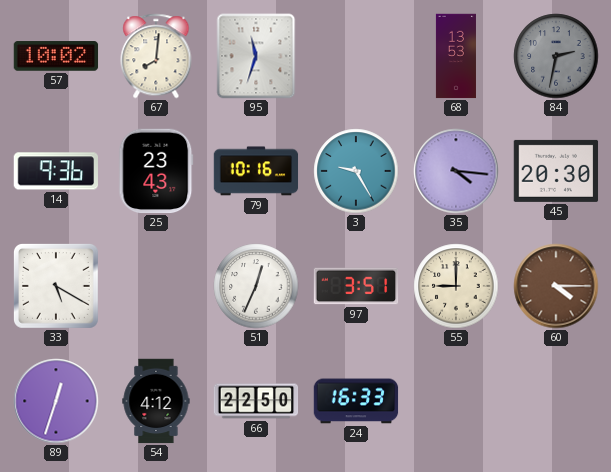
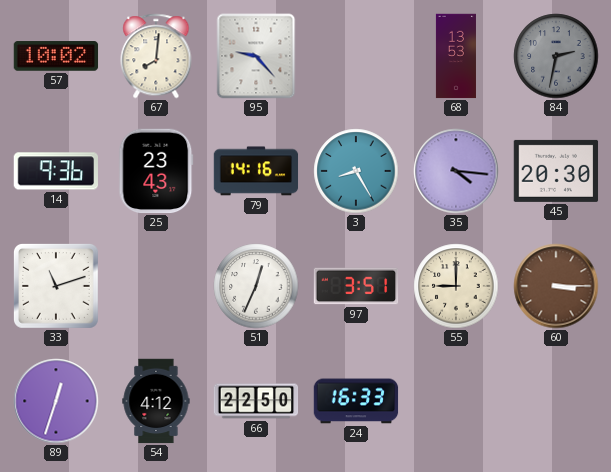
95: 11:33 -> 9:23 (256, 56)
79: 10:16 -> 14:16 (256, 171)
3: 9:25 -> 8:25 (356, 171)
33: 5:20 -> 11:12 (56, 286)
60: 4:15 -> 3:15 (556, 286)
